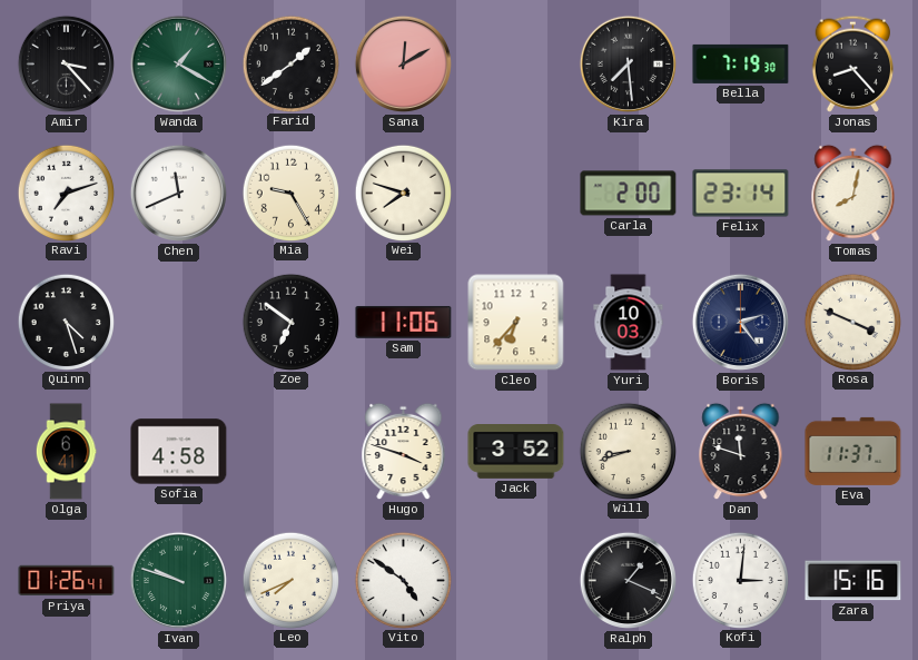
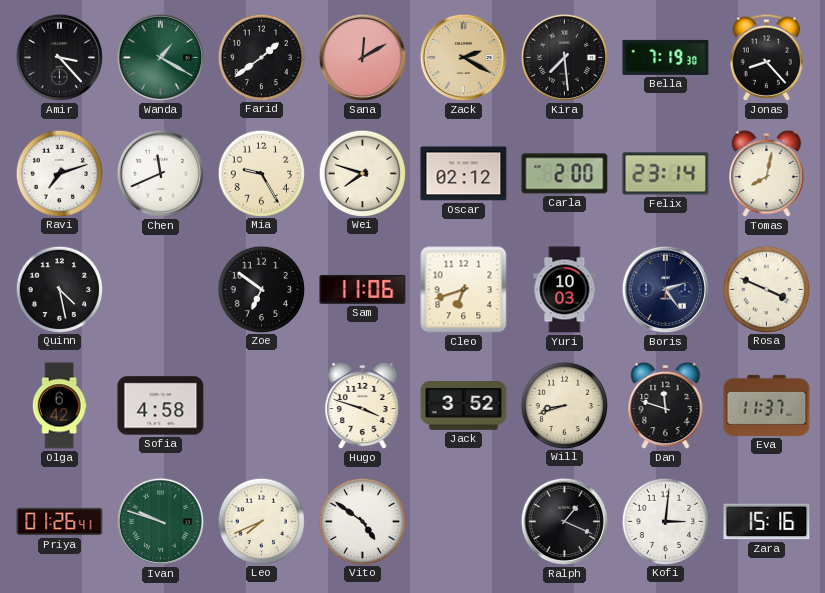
Zack: none -> 2:20 (463, 57)
Oscar: none -> 02:12 (464, 174)
Quinn: 4:27 -> 4:28 (59, 289)
Cleo: 6:37 -> 6:42 (464, 290)
Olga: 6:41 -> 6:42 (59, 406)
